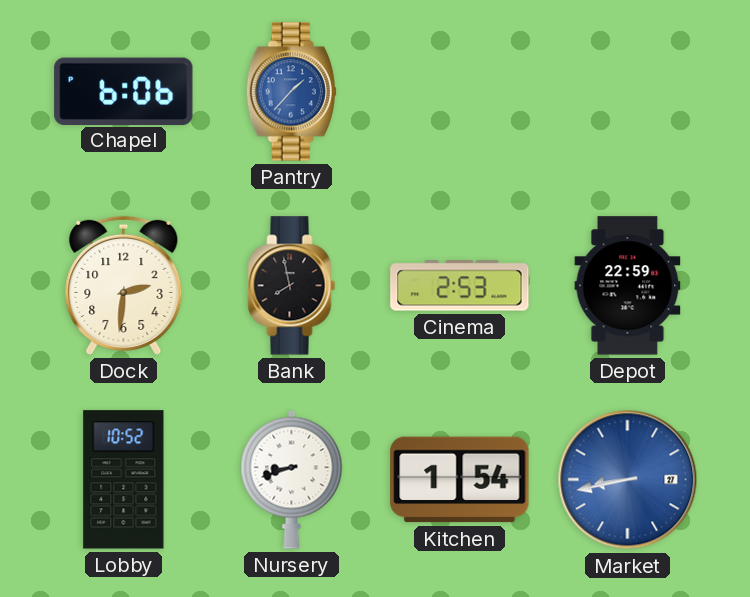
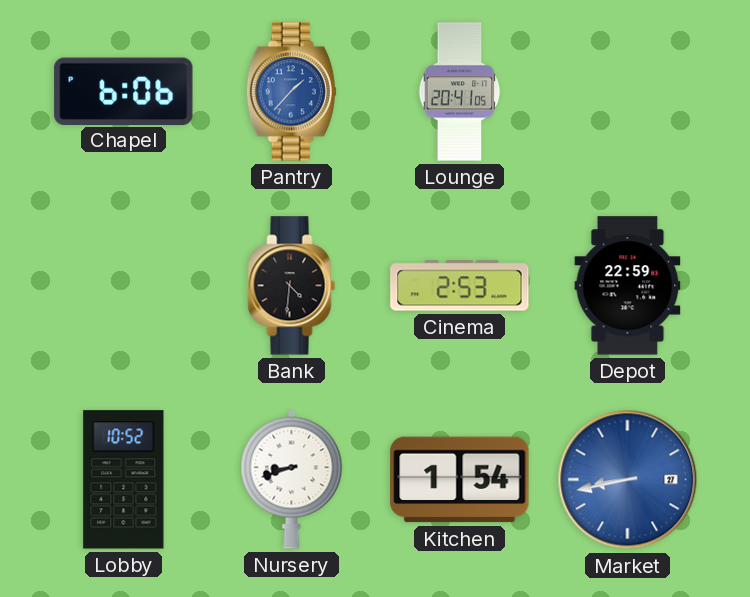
Lounge: none -> 20:41 (460, 92)
Dock: 2:31 -> none (124, 285)
Bank: 7:58 -> 4:31 (292, 286)
